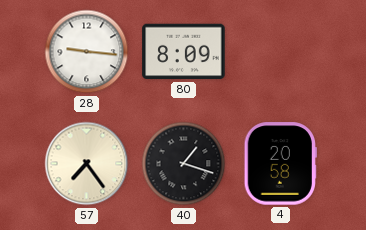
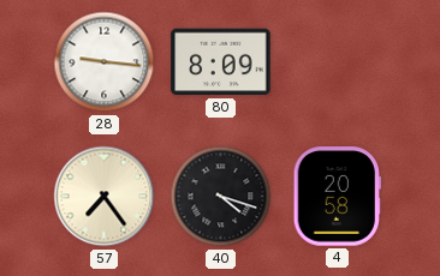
40: 1:18 -> 4:18 (221, 197)
